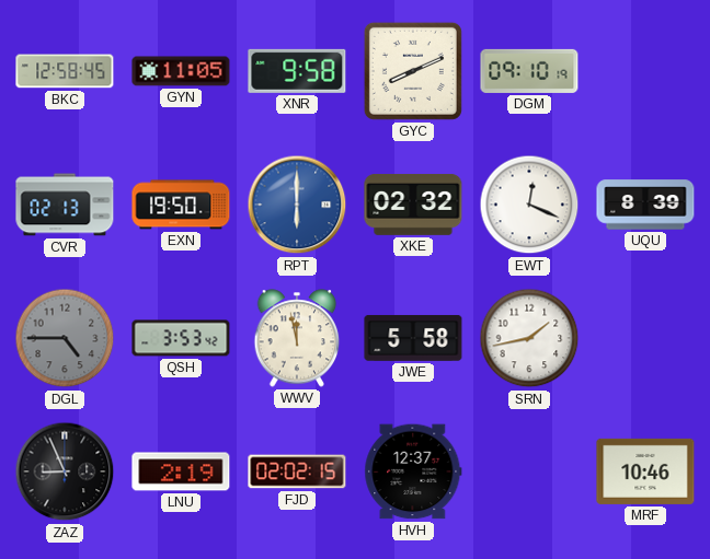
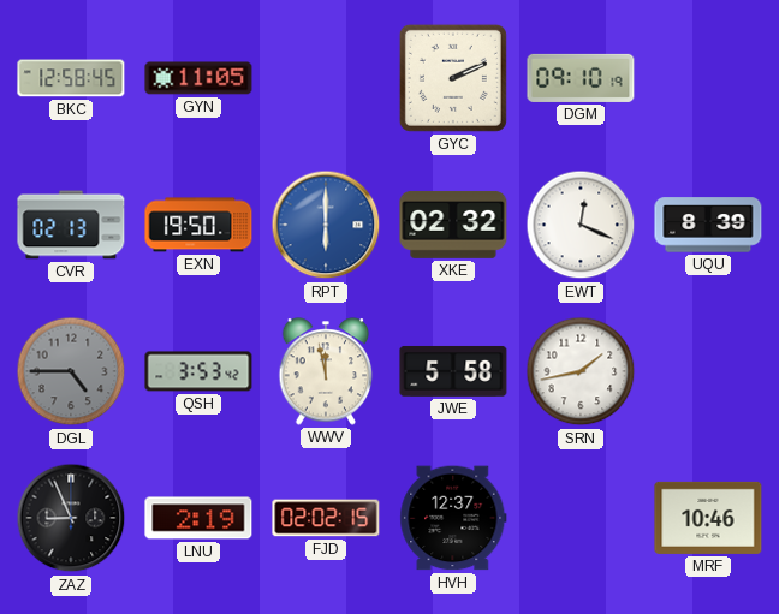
XNR: 9:58 -> none (297, 71)
GYC: 8:11 -> 2:11 (453, 78)
